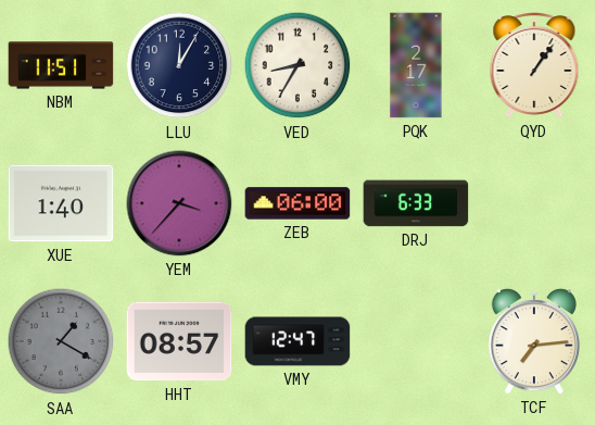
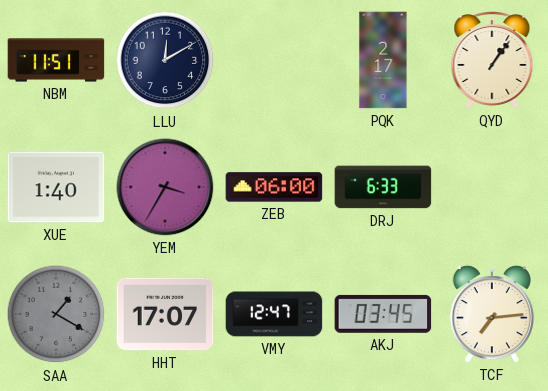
LLU: 12:05 -> 12:10 (165, 60)
VED: 8:35 -> none (297, 65)
YEM: 3:37 -> 3:35 (165, 187)
HHT: 08:57 -> 17:07 (165, 314)
AKJ: none -> 03:45 (383, 314)
